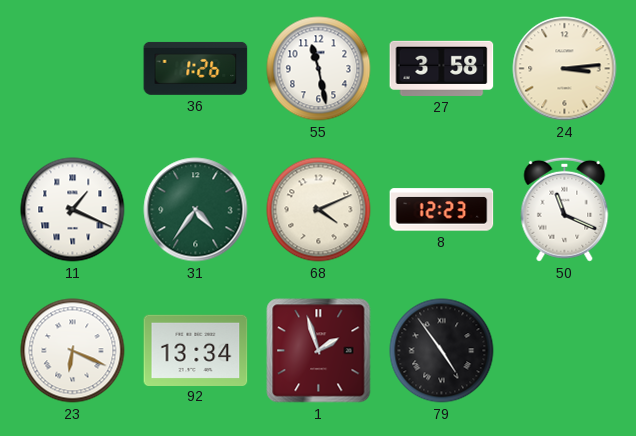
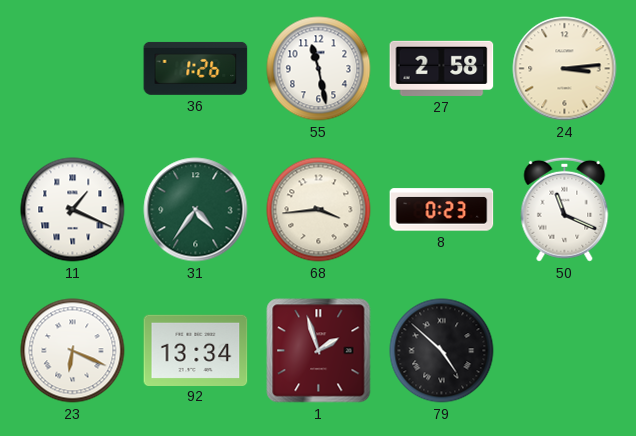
27: 3:58 -> 2:58 (442, 68)
68: 4:11 -> 3:44 (319, 210)
8: 12:23 -> 0:23 (442, 210)
79: 4:54 -> 4:52 (442, 351)
